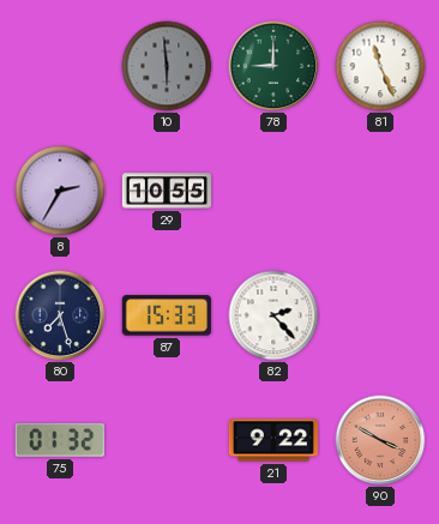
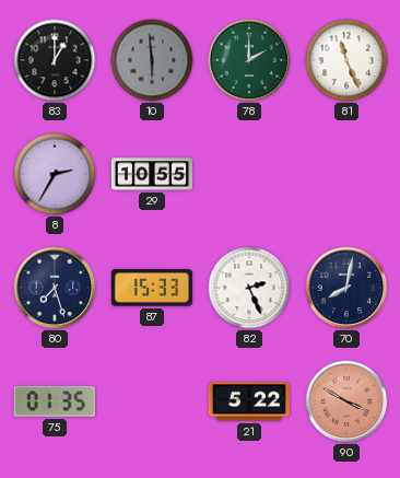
83: none -> 1:00 (55, 60)
78: 9:00 -> 2:00 (249, 60)
82: 2:23 -> 2:26 (249, 288)
70: none -> 8:02 (346, 288)
75: 01:32 -> 01:35 (55, 403)
21: 9:22 -> 5:22 (248, 401)
